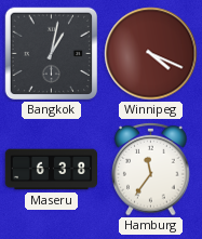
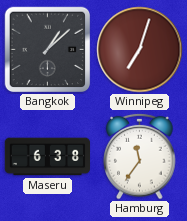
Bangkok: 1:02 -> 1:08 (48, 50)
Winnipeg: 4:19 -> 7:03 (140, 50)
